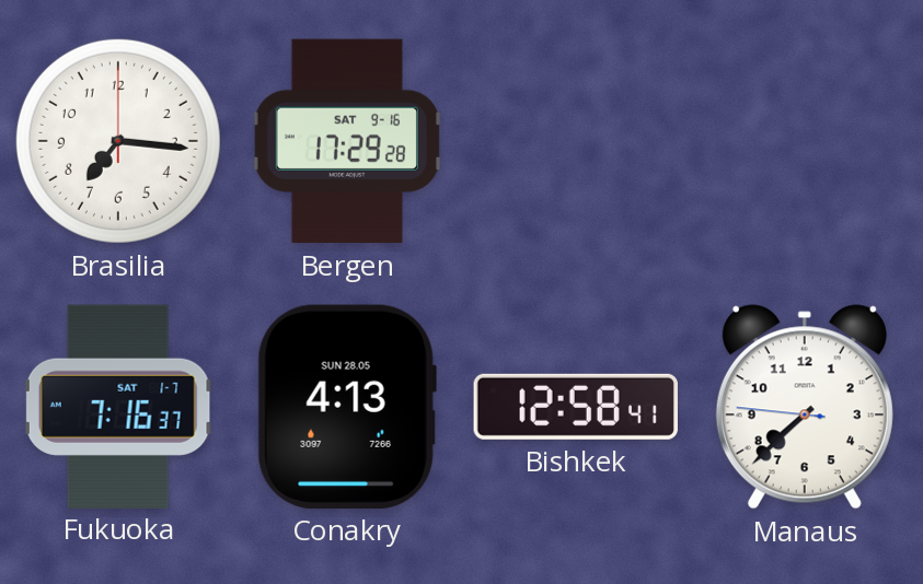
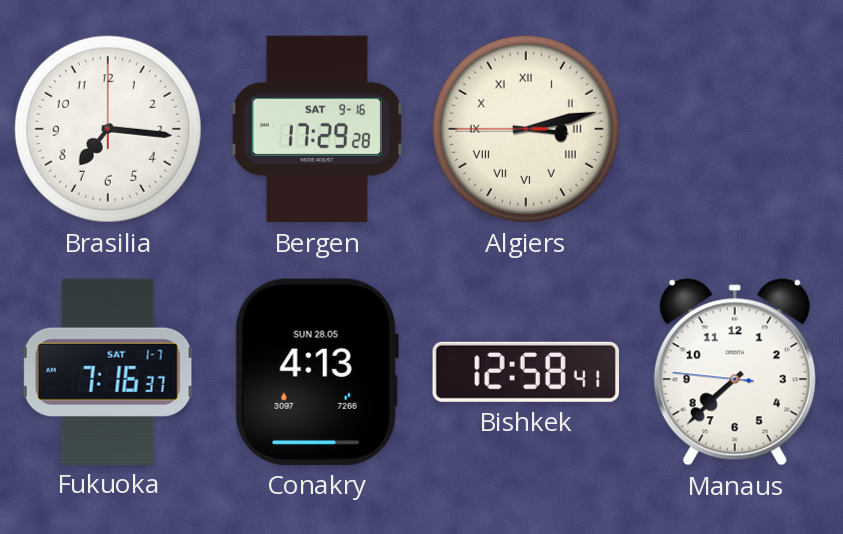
Algiers: none -> 3:12 (526, 129)
